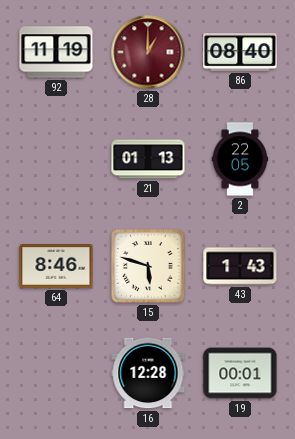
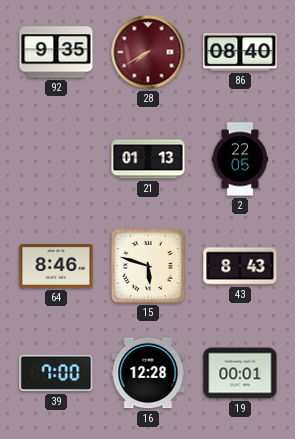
92: 11:19 -> 9:35 (56, 52)
28: 1:00 -> 7:40 (148, 52)
43: 1:43 -> 8:43 (240, 266)
39: none -> 7:00 (56, 373)
